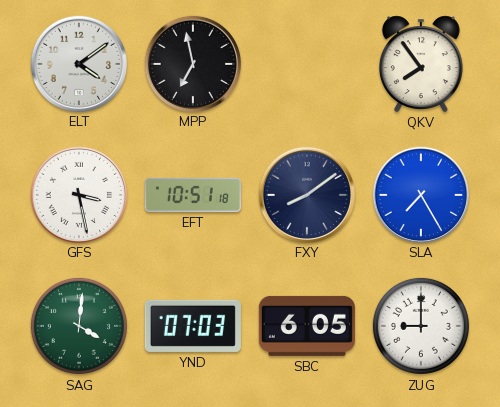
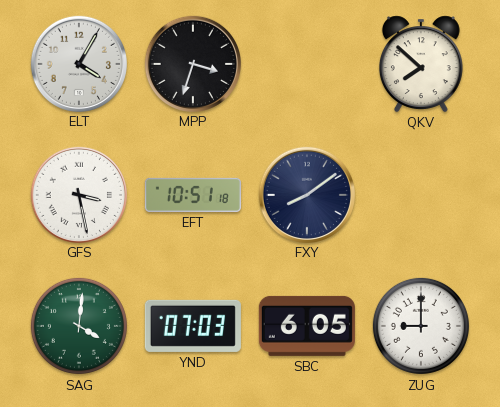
ELT: 4:09 -> 4:05 (78, 63)
MPP: 6:58 -> 3:33 (192, 63)
QKV: 7:54 -> 7:52 (421, 64)
SLA: 7:25 -> none (420, 194)
